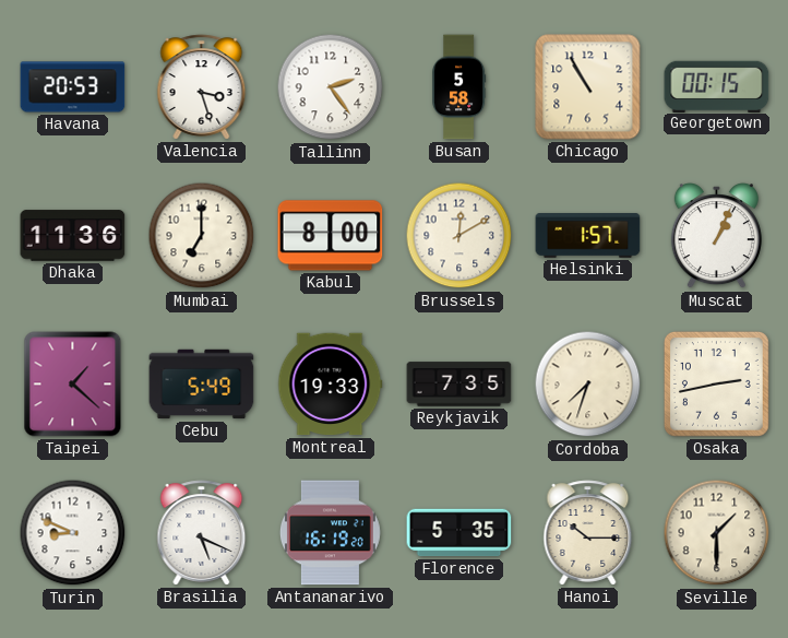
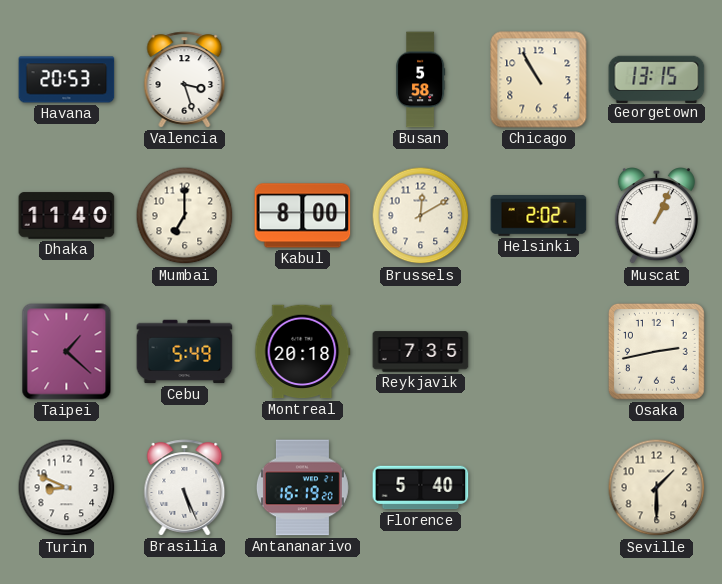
Tallinn: 2:24 -> none (331, 87)
Georgetown: 00:15 -> 13:15 (657, 79)
Dhaka: 11:36 -> 11:40 (67, 216)
Helsinki: 1:57 -> 2:02 (539, 216)
Montreal: 19:33 -> 20:18 (303, 352)
Cordoba: 7:33 -> none (588, 385)
Brasilia: 5:19 -> 5:26 (185, 488)
Florence: 5:35 -> 5:40 (421, 488)
Hanoi: 10:15 -> none (588, 533)
